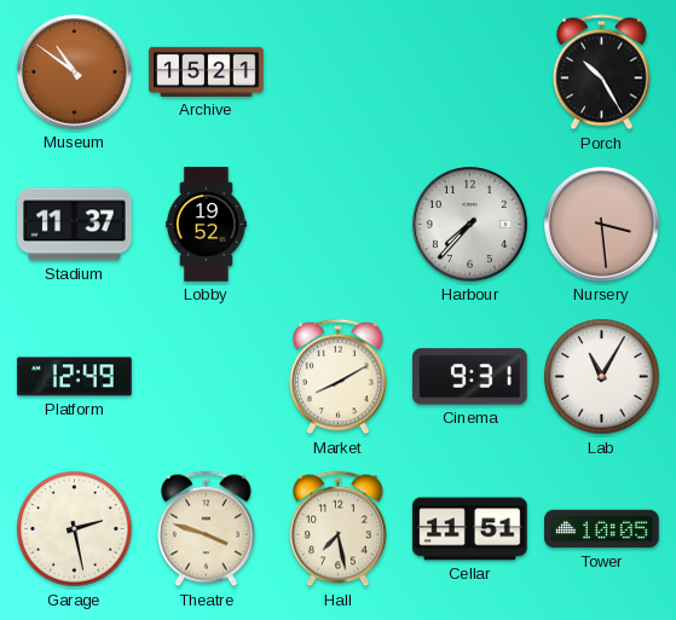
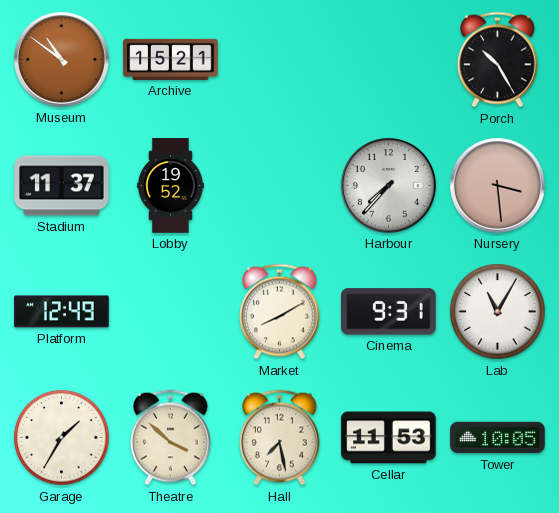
Garage: 2:28 -> 1:35 (62, 438)
Theatre: 3:48 -> 3:52 (171, 438)
Cellar: 11:51 -> 11:53 (389, 438)
